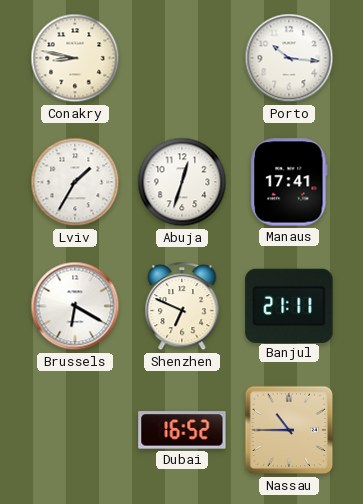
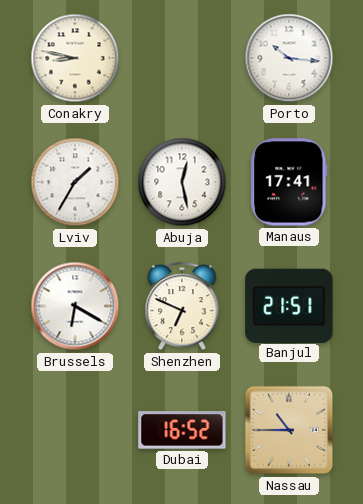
Abuja: 12:33 -> 12:28 (182, 182)
Banjul: 21:11 -> 21:51 (289, 305)
